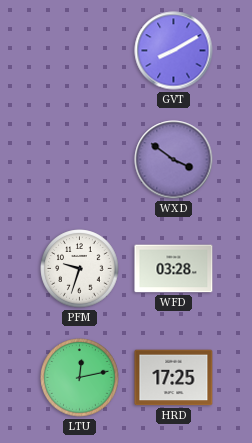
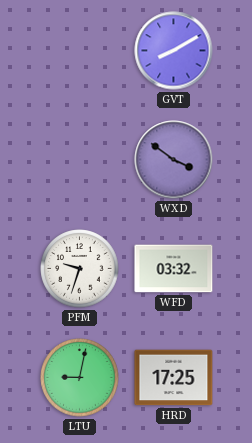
WFD: 03:28 -> 03:32 (174, 269)
LTU: 12:13 -> 9:02 (80, 378)
